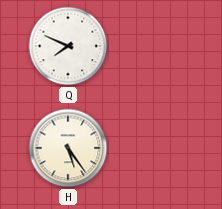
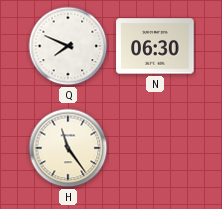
N: none -> 06:30 (155, 46)
H: 5:24 -> 11:24 (68, 148)
